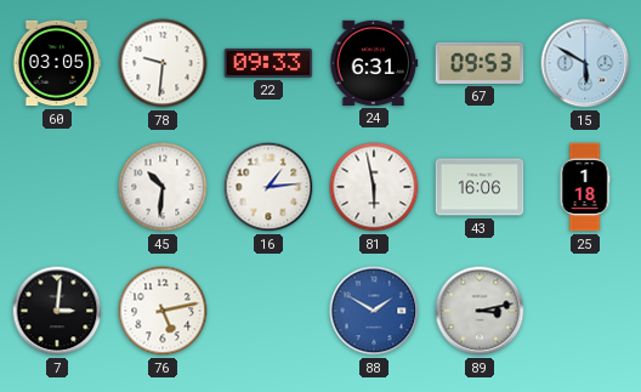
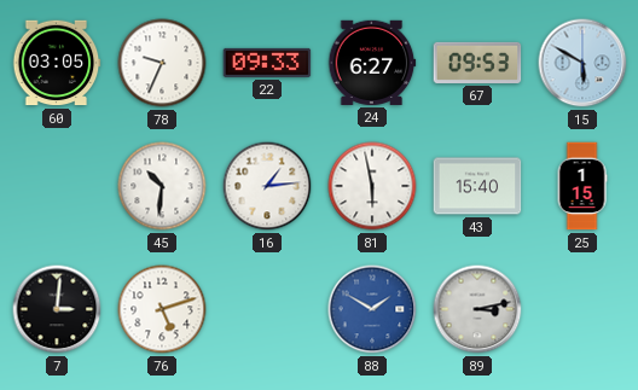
78: 9:31 -> 9:34 (162, 63)
24: 6:31 -> 6:27 (372, 63)
43: 16:06 -> 15:40 (477, 186)
25: 1:18 -> 1:15 (582, 186)
76: 5:13 -> 5:12 (162, 309)
